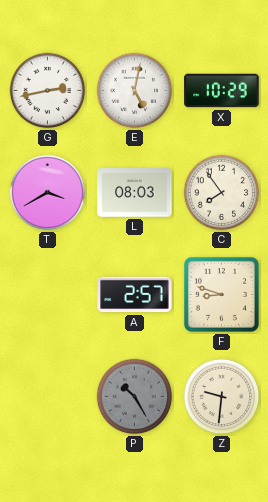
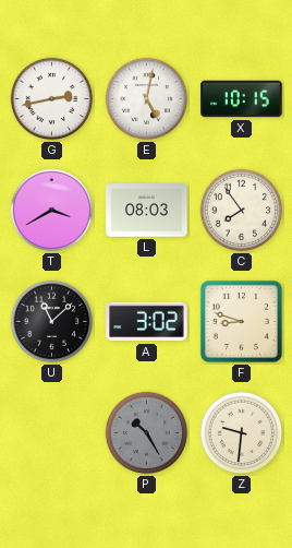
X: 10:29 -> 10:15 (242, 99)
U: none -> 11:08 (52, 322)
A: 2:57 -> 3:02 (147, 322)
